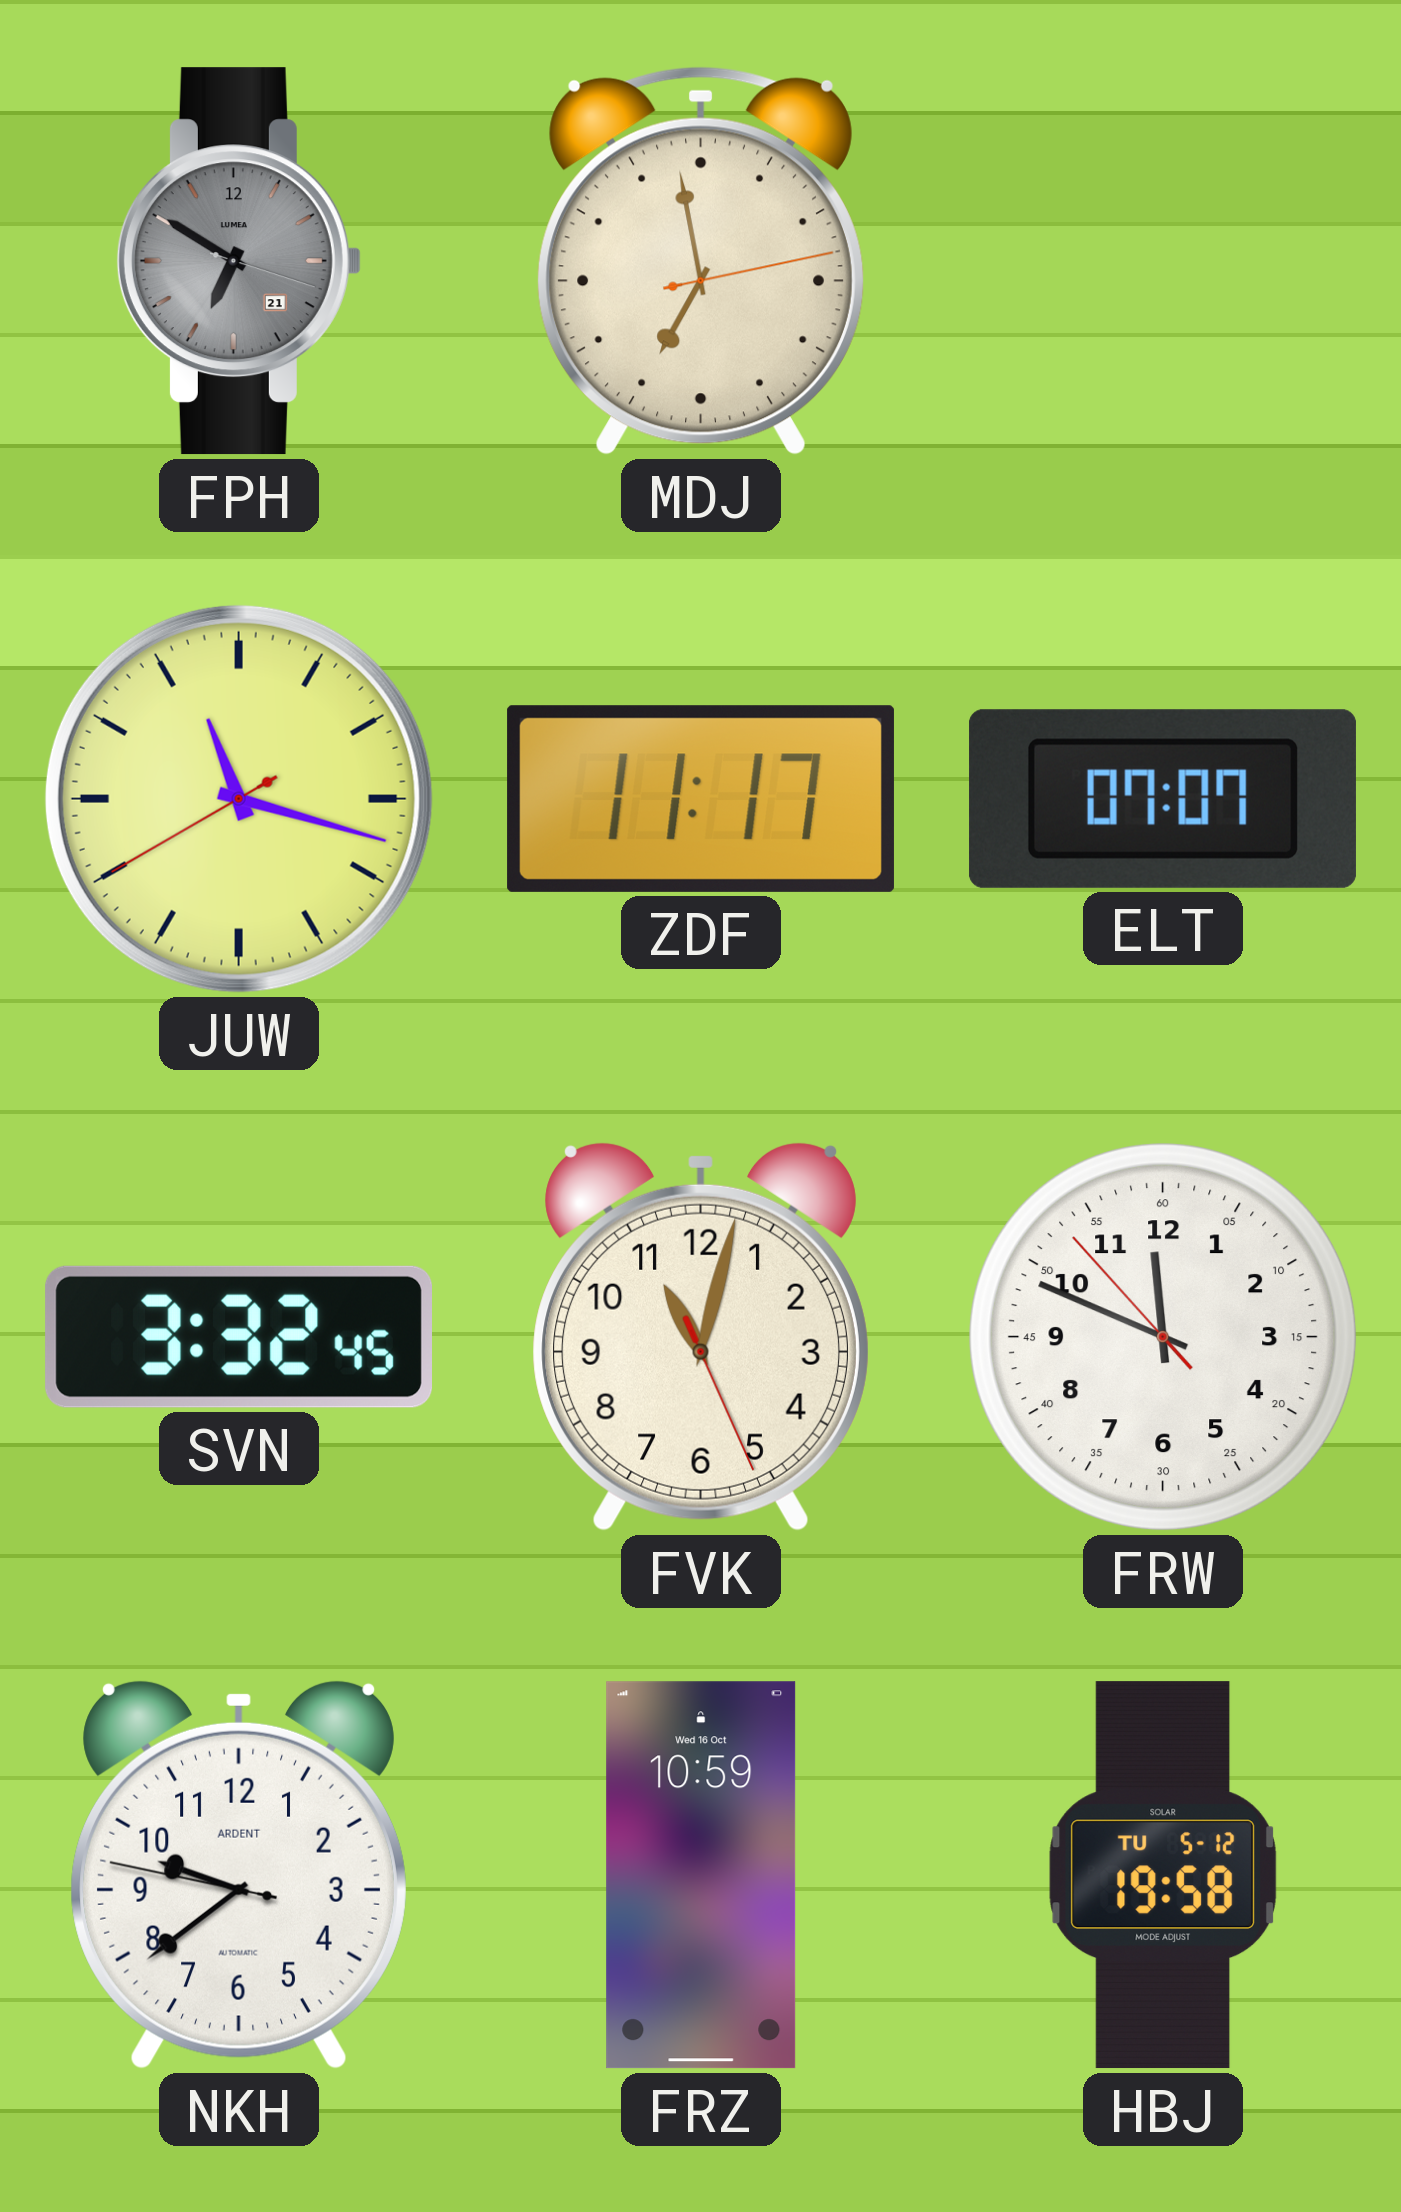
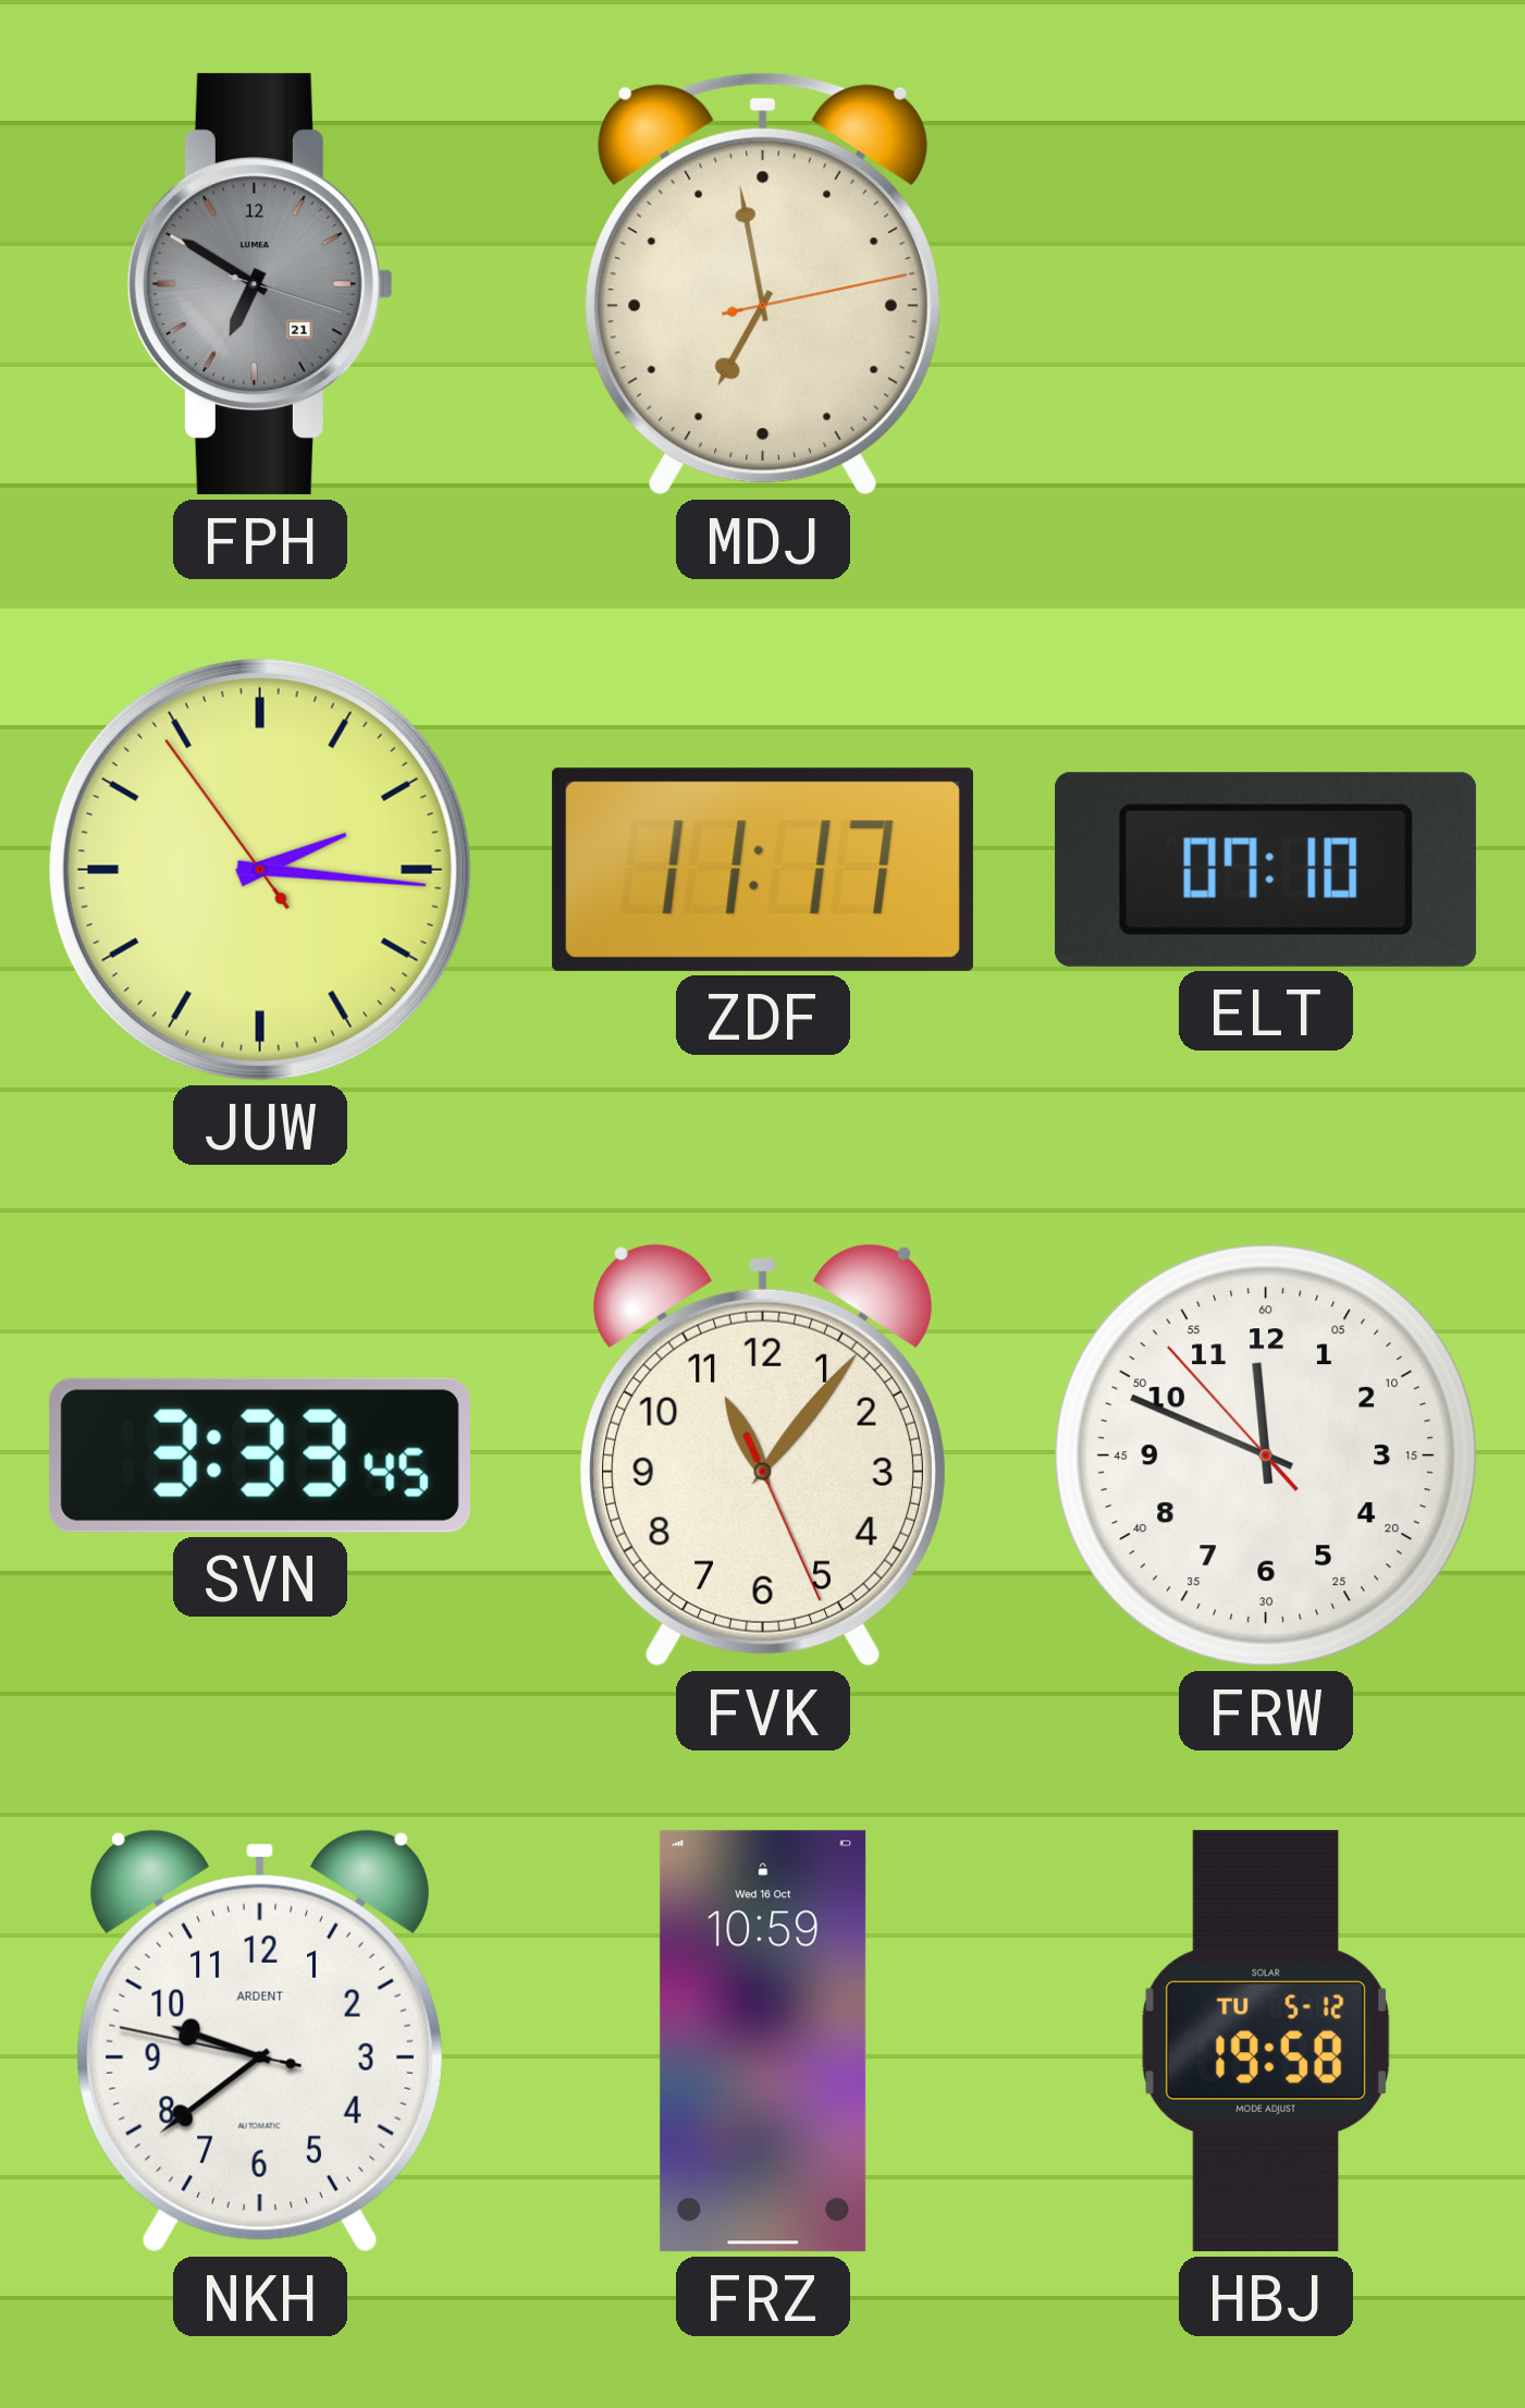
JUW: 11:17 -> 2:15 (260, 870)
ELT: 07:07 -> 07:10 (1266, 870)
SVN: 3:32 -> 3:33 (259, 1455)
FVK: 11:02 -> 11:06 (763, 1455)
